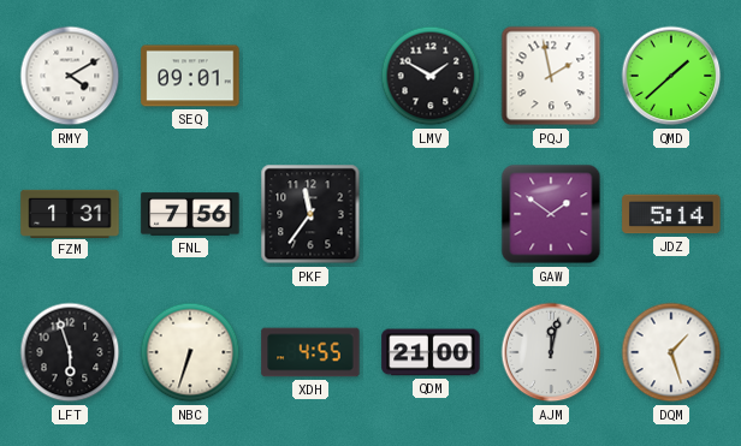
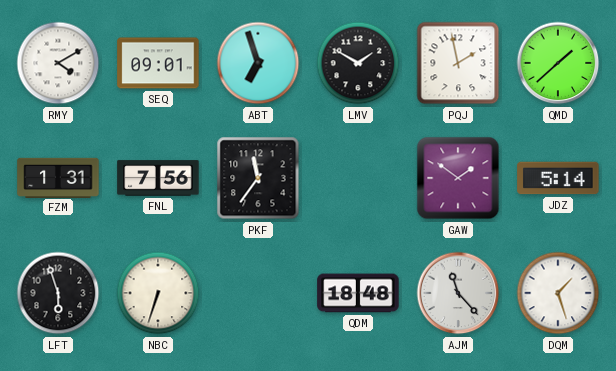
ABT: none -> 6:57 (258, 63)
XDH: 4:55 -> none (310, 352)
QDM: 21:00 -> 18:48 (358, 293)
AJM: 12:02 -> 11:23 (458, 293)
